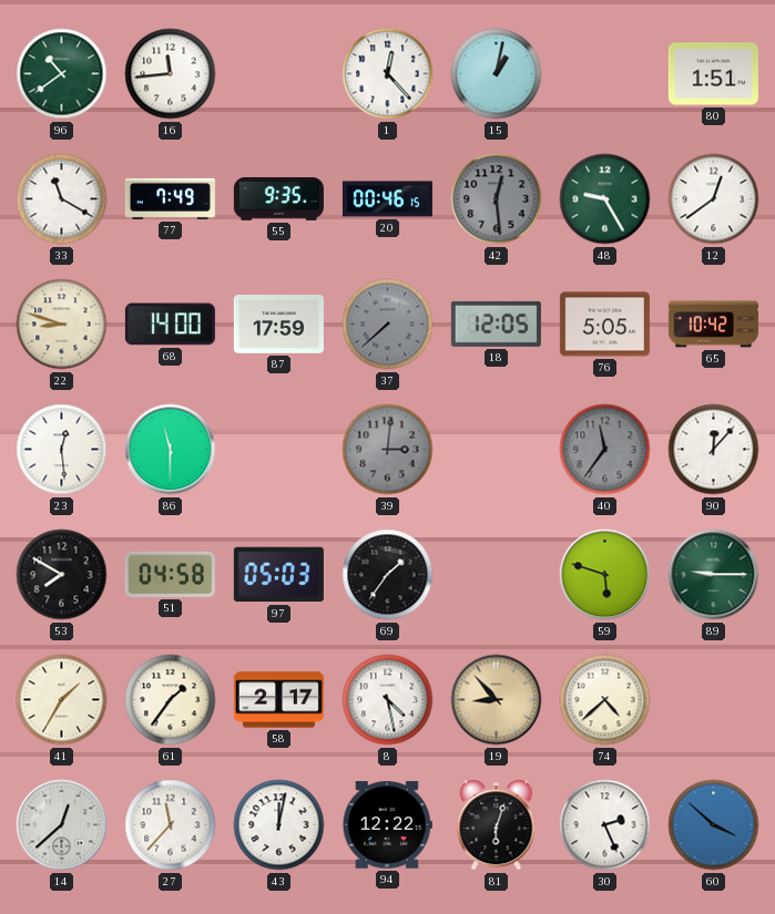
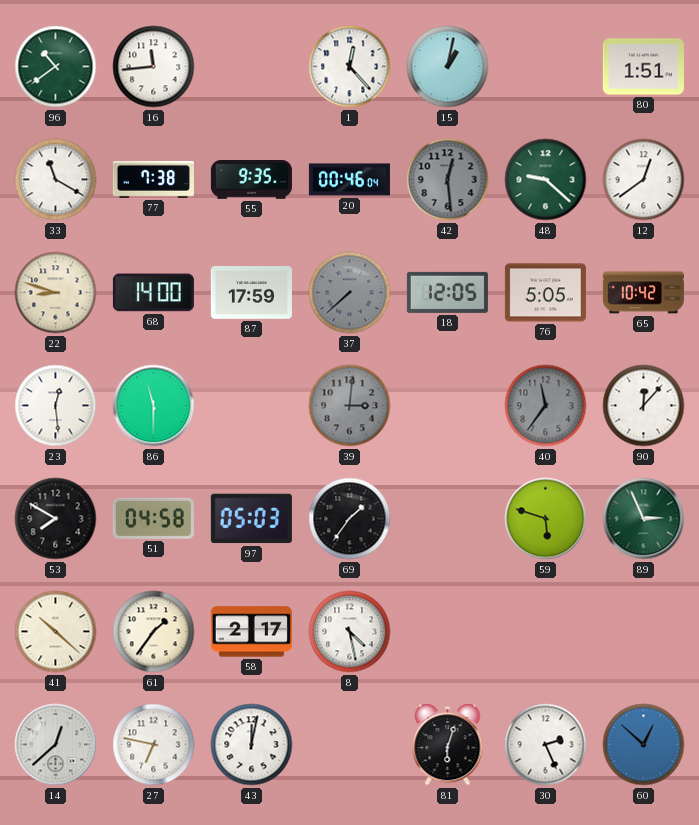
77: 7:49 -> 7:38 (153, 179)
20: 00:46:15 -> 00:46:04 (349, 180)
48: 9:25 -> 9:22 (546, 180)
89: 9:15 -> 2:56 (644, 519)
41: 1:35 -> 10:22 (56, 632)
19: 8:53 -> none (497, 700)
74: 4:38 -> none (605, 700)
27: 11:37 -> 6:47 (154, 745)
94: 12:22 -> none (387, 825)
60: 3:52 -> 12:52 (644, 745)
